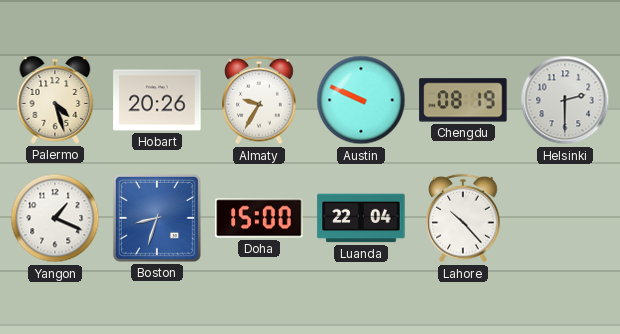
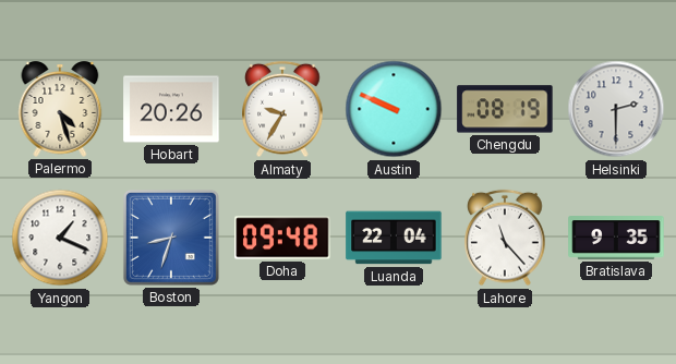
Doha: 15:00 -> 09:48 (282, 238)
Lahore: 10:23 -> 11:23 (505, 238)
Bratislava: none -> 9:35 (616, 238)
